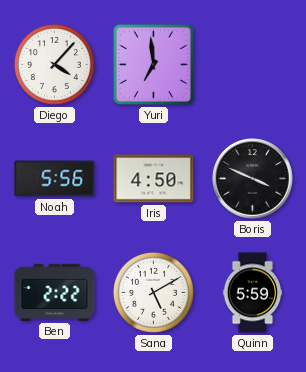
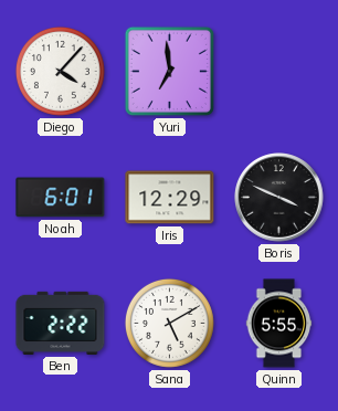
Noah: 5:56 -> 6:01 (61, 198)
Iris: 4:50 -> 12:29 (170, 198)
Quinn: 5:59 -> 5:55 (279, 324)
